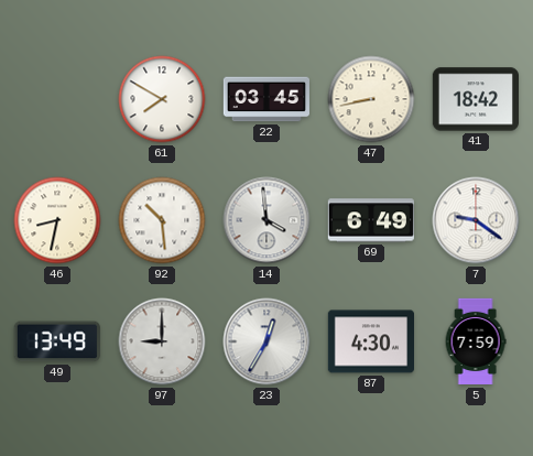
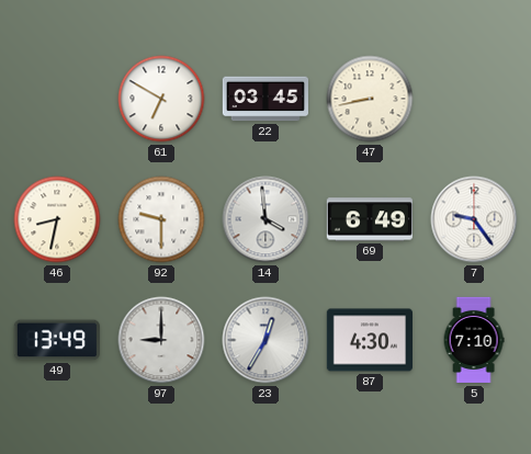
61: 7:50 -> 6:50 (161, 99)
41: 18:42 -> none (475, 99)
92: 10:29 -> 9:30 (161, 219)
7: 9:21 -> 9:24 (474, 219)
5: 7:59 -> 7:10 (474, 340)
